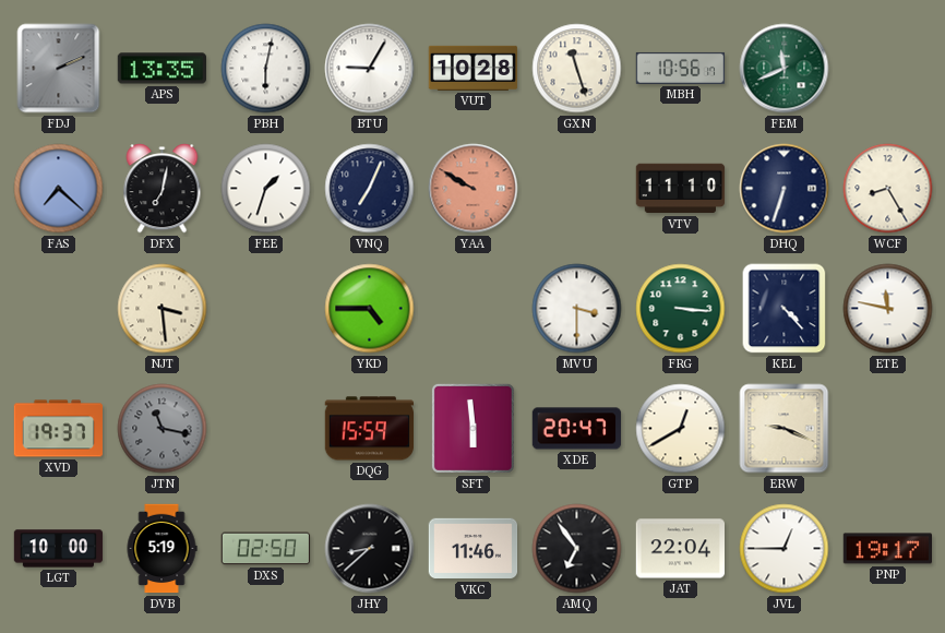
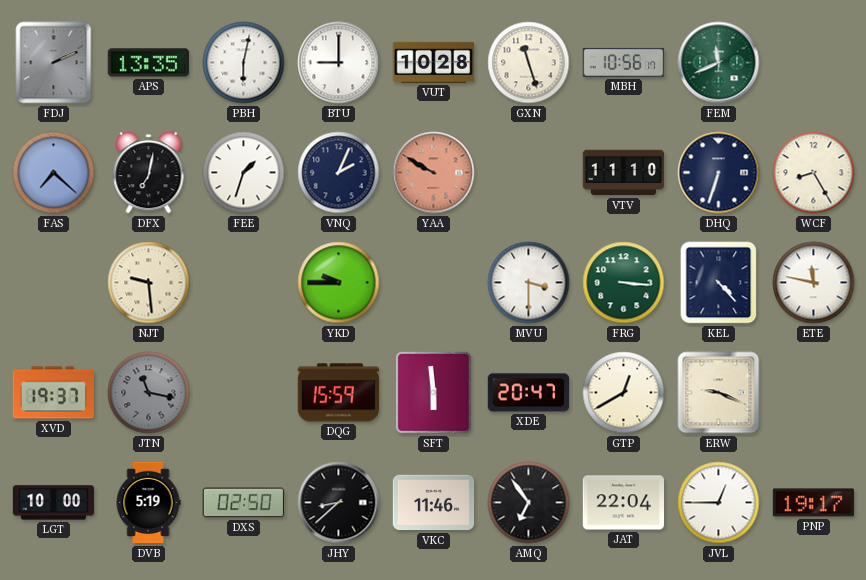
BTU: 9:05 -> 9:00 (339, 63)
VNQ: 7:04 -> 2:04 (339, 173)
NJT: 3:29 -> 9:29 (149, 283)
YKD: 4:45 -> 9:45 (339, 283)
